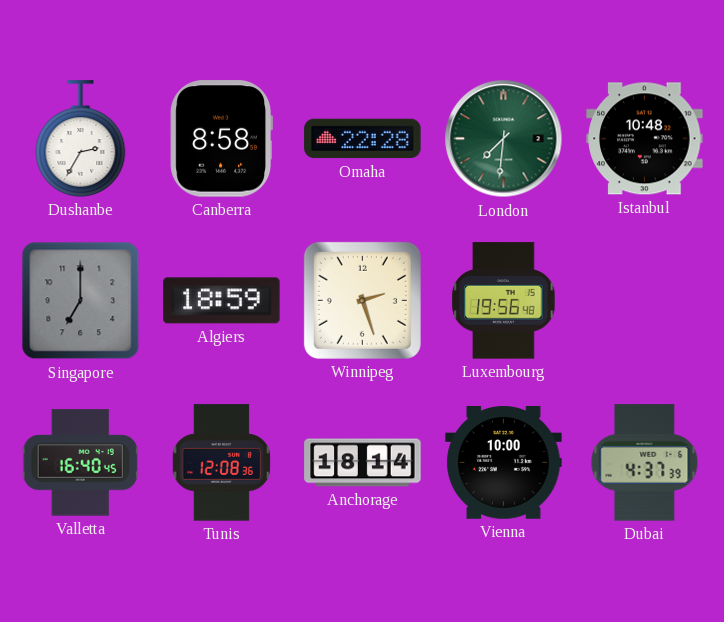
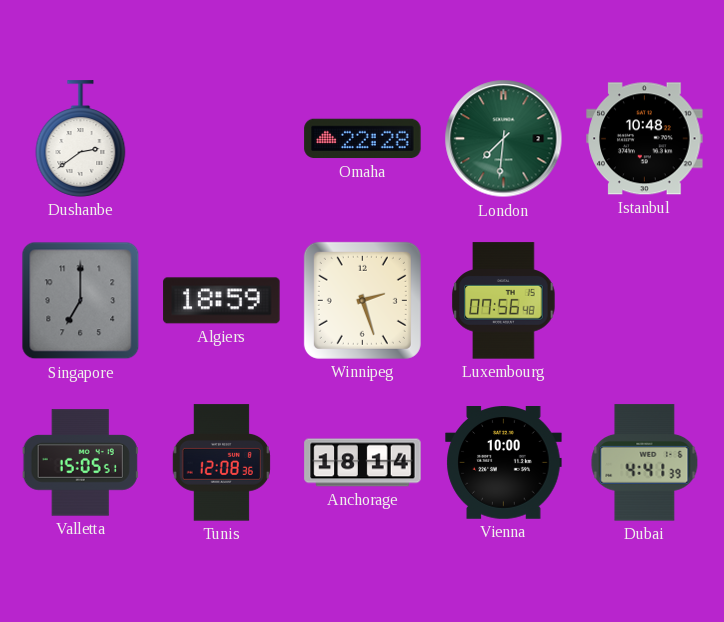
Dushanbe: 2:35 -> 2:39 (81, 139)
Canberra: 8:58 -> none (221, 139)
Luxembourg: 19:56 -> 07:56 (504, 301)
Valletta: 16:40 -> 15:05 (80, 463)
Dubai: 4:37 -> 4:41 (645, 463)
